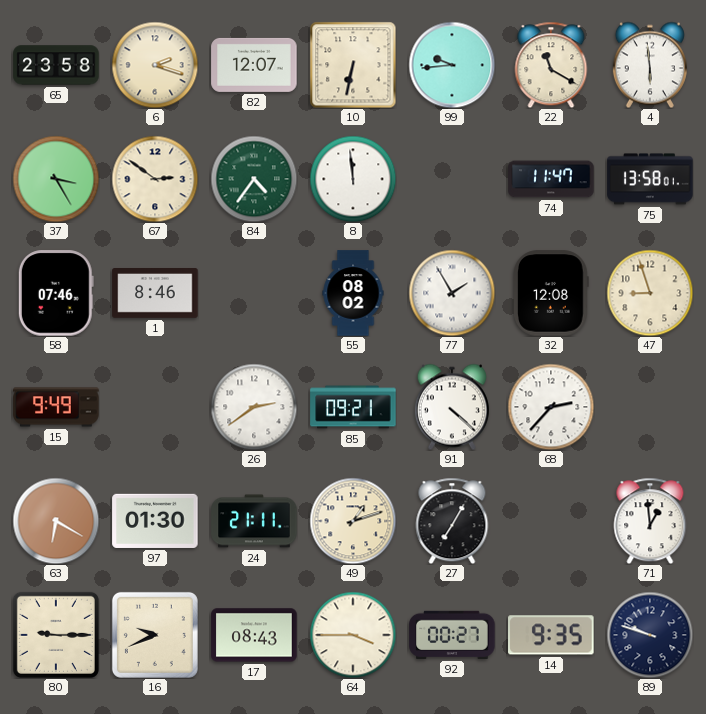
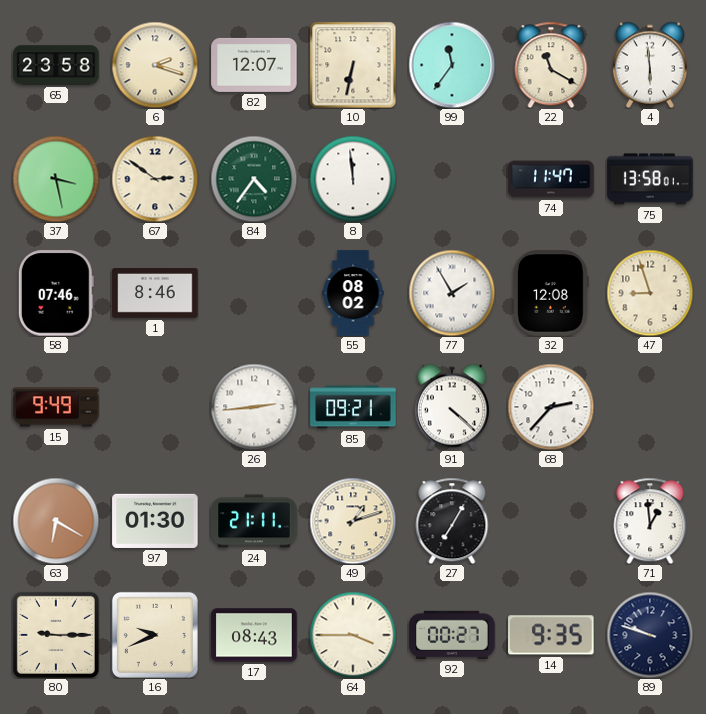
99: 9:44 -> 11:36 (452, 65)
37: 3:25 -> 3:28 (56, 179)
26: 2:39 -> 2:44 (254, 407)
